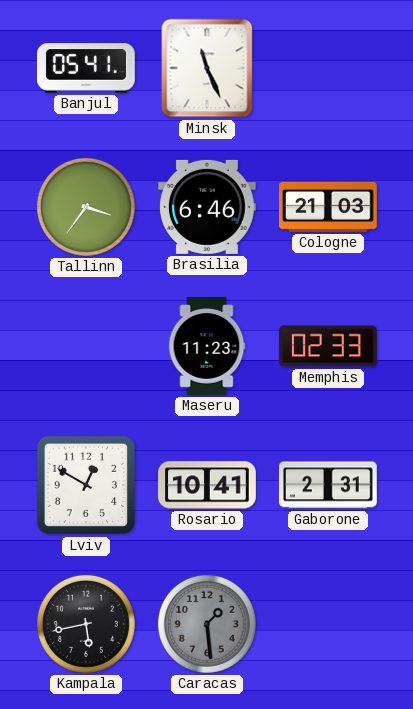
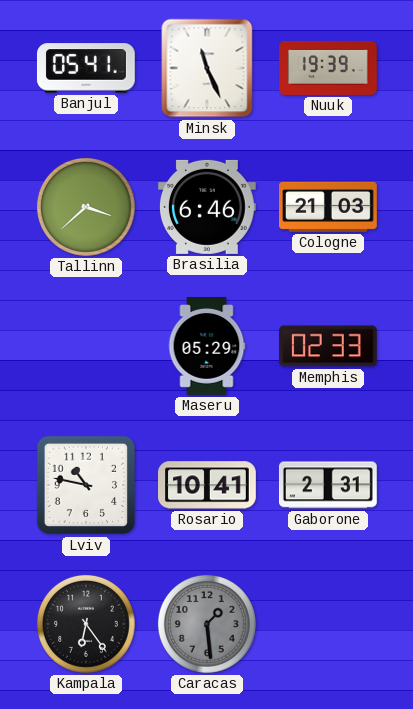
Nuuk: none -> 19:39 (329, 68)
Tallinn: 3:36 -> 3:38 (86, 207)
Maseru: 11:23 -> 05:29 (207, 347)
Lviv: 12:50 -> 10:47 (86, 485)
Kampala: 5:43 -> 6:24 (86, 624)
